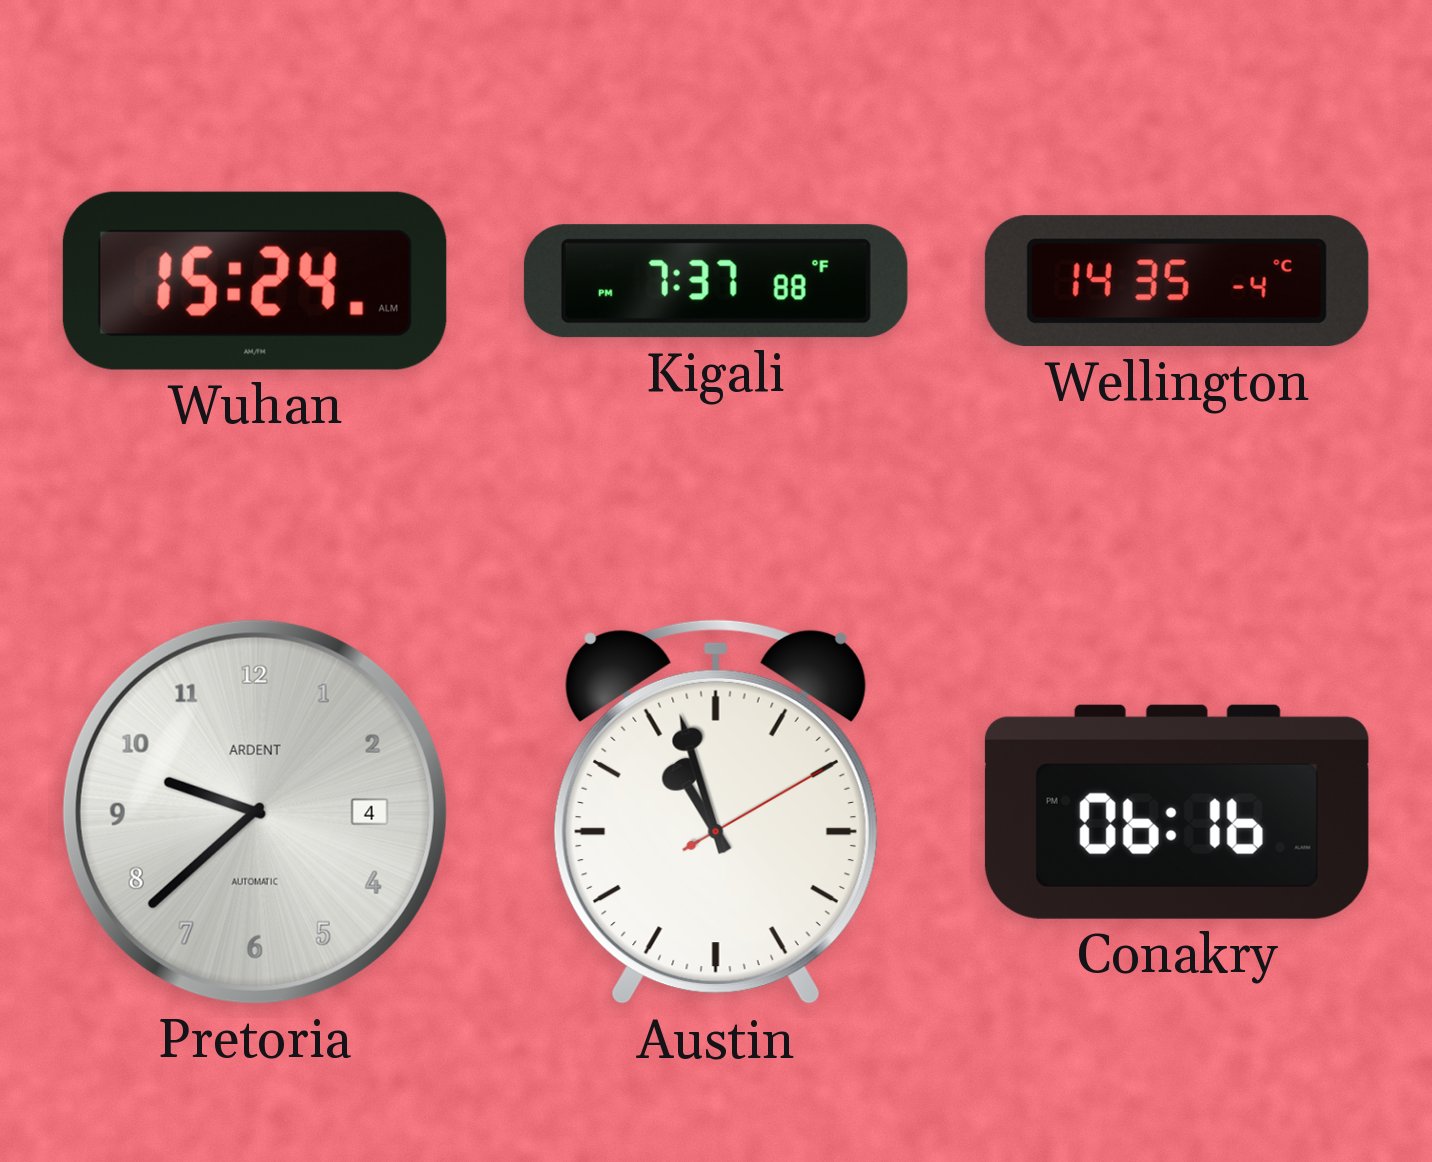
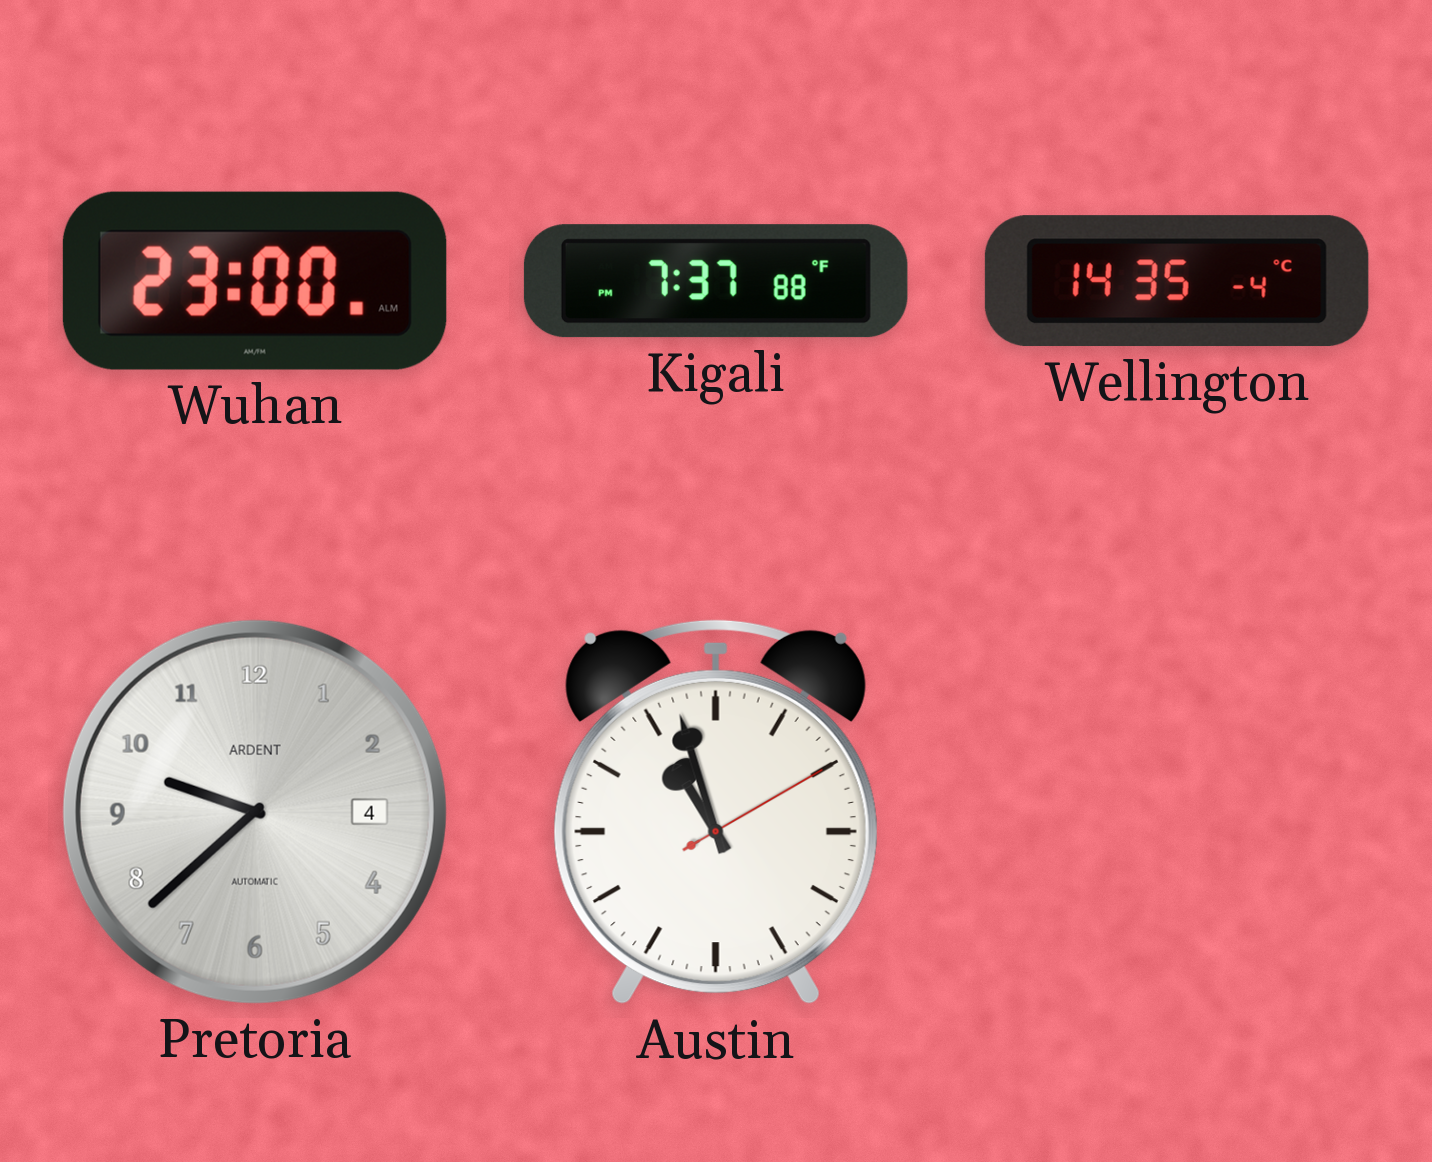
Wuhan: 15:24 -> 23:00 (255, 281)
Conakry: 06:16 -> none (1177, 812)
